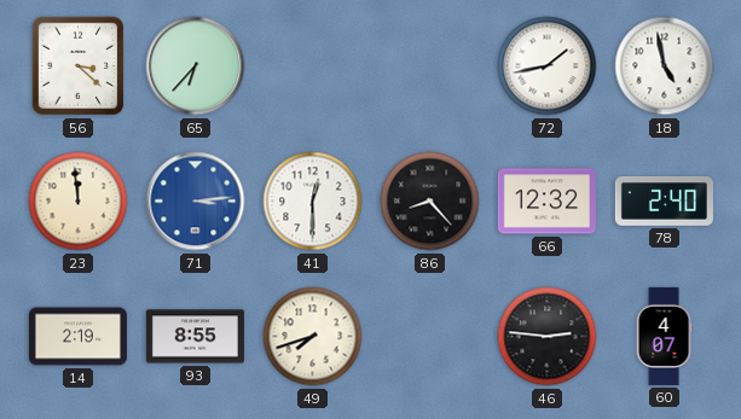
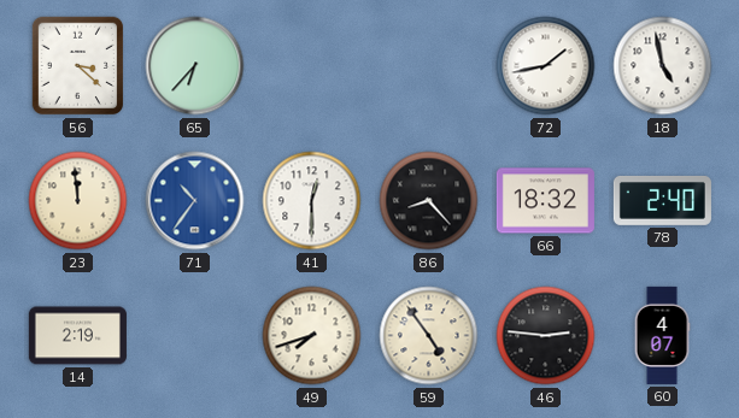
71: 3:14 -> 10:36 (195, 201)
66: 12:32 -> 18:32 (545, 201)
93: 8:55 -> none (195, 337)
59: none -> 4:54 (429, 336)
